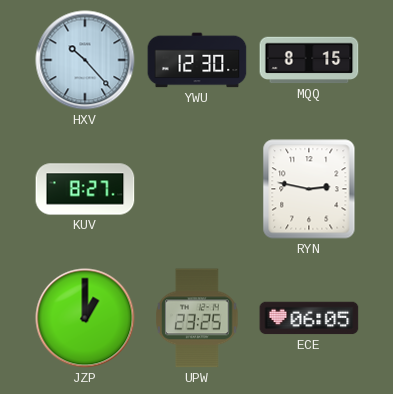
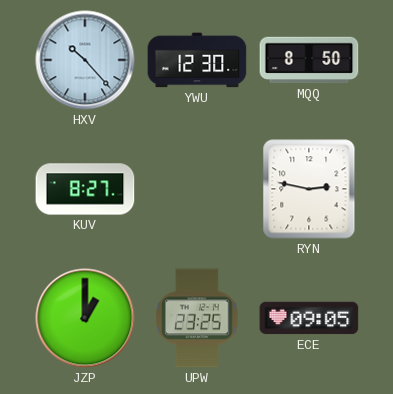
MQQ: 8:15 -> 8:50 (309, 60)
ECE: 06:05 -> 09:05 (309, 318)
